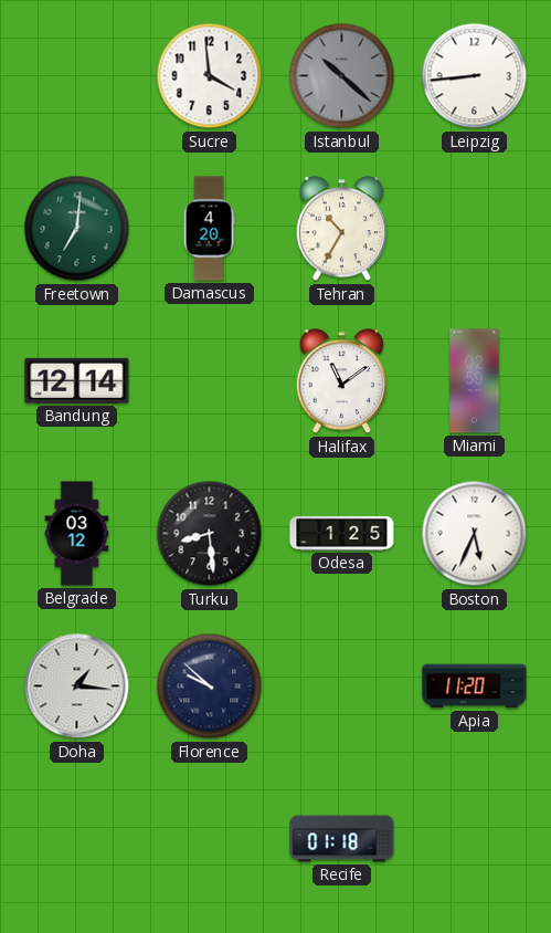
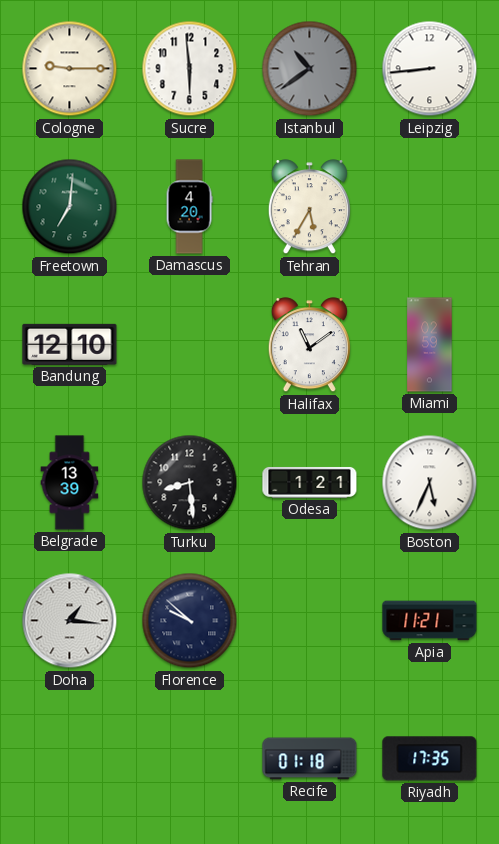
Cologne: none -> 9:15 (70, 69)
Sucre: 3:59 -> 5:59 (190, 69)
Istanbul: 10:22 -> 10:39 (310, 69)
Tehran: 10:35 -> 5:35 (309, 207)
Bandung: 12:14 -> 12:10 (70, 344)
Belgrade: 03:12 -> 13:39 (70, 483)
Odesa: 1:25 -> 1:21 (310, 482)
Apia: 11:20 -> 11:21 (430, 621)
Riyadh: none -> 17:35 (430, 759)
